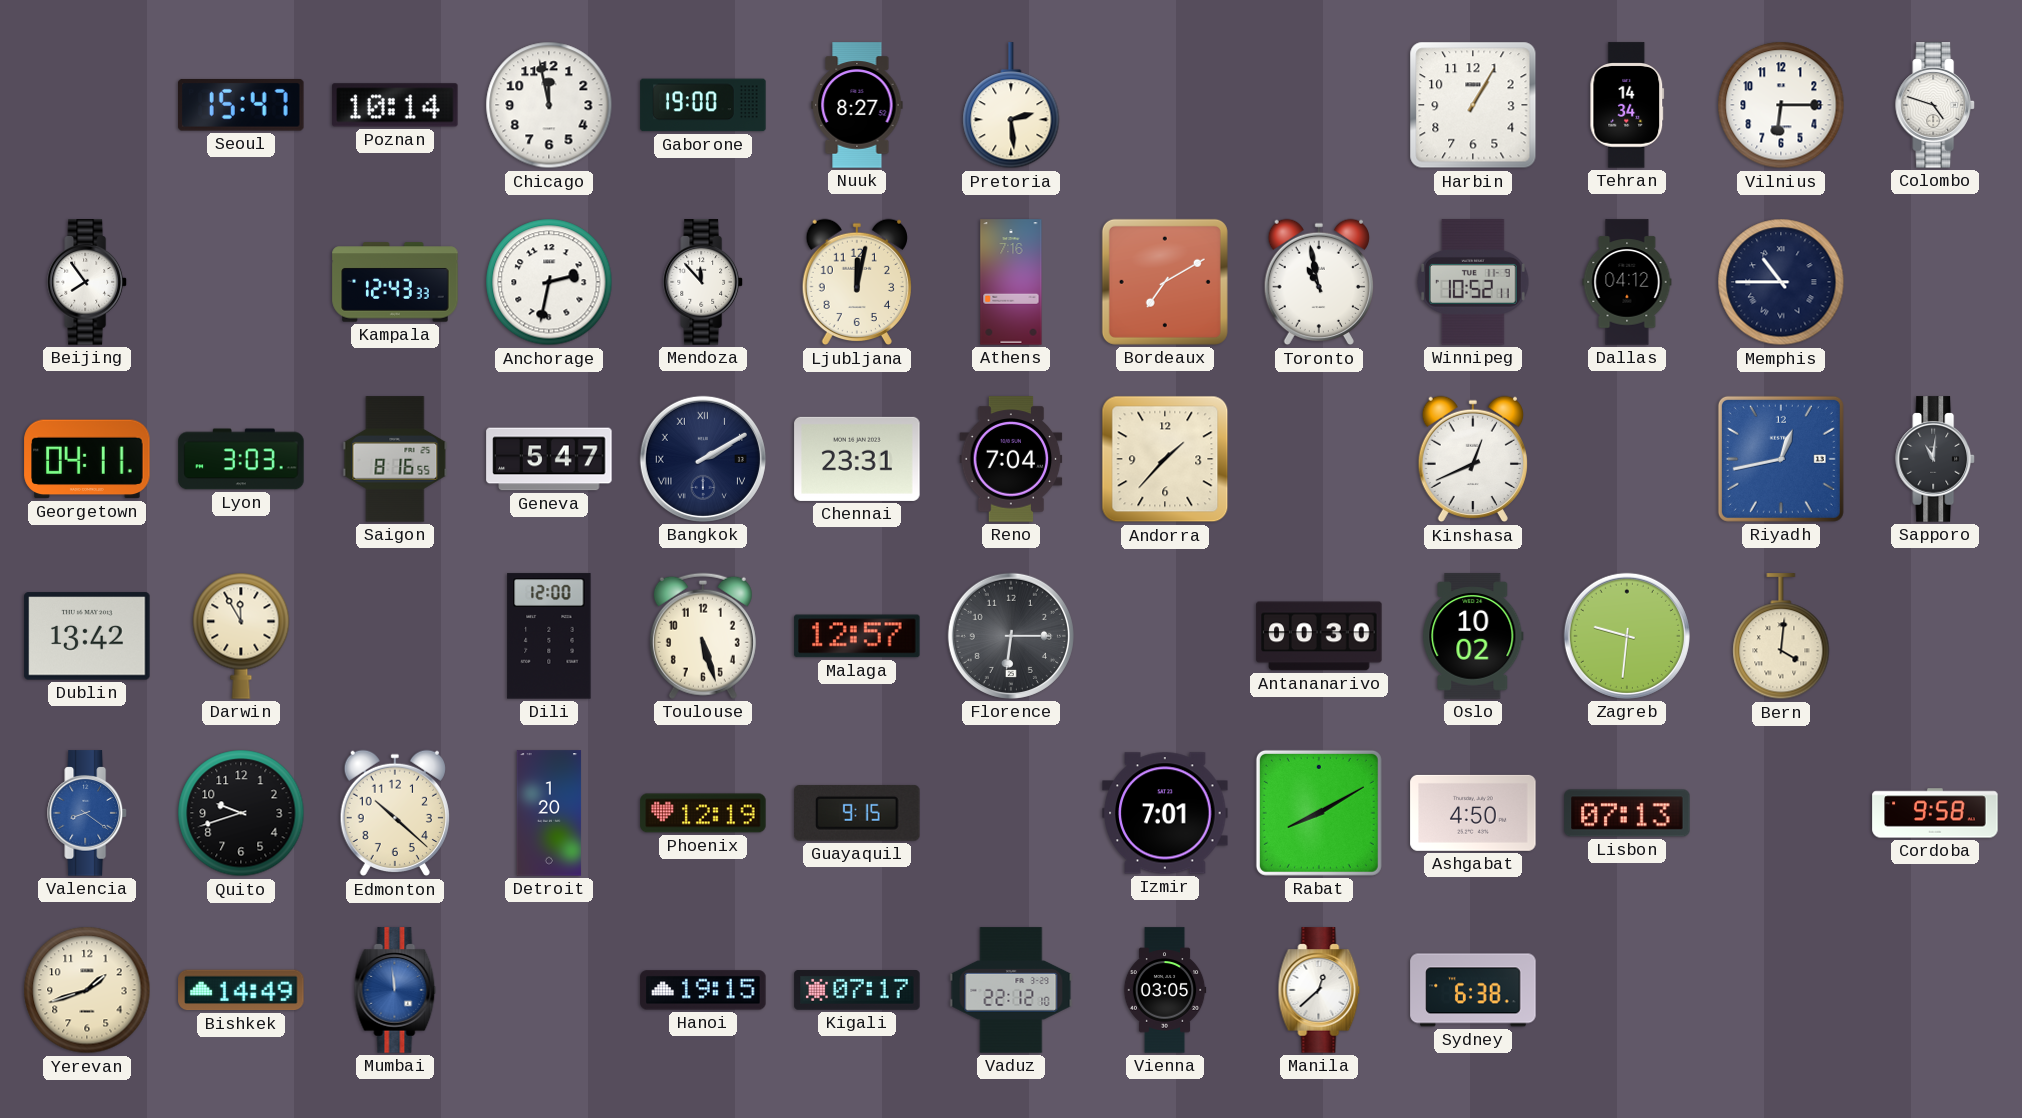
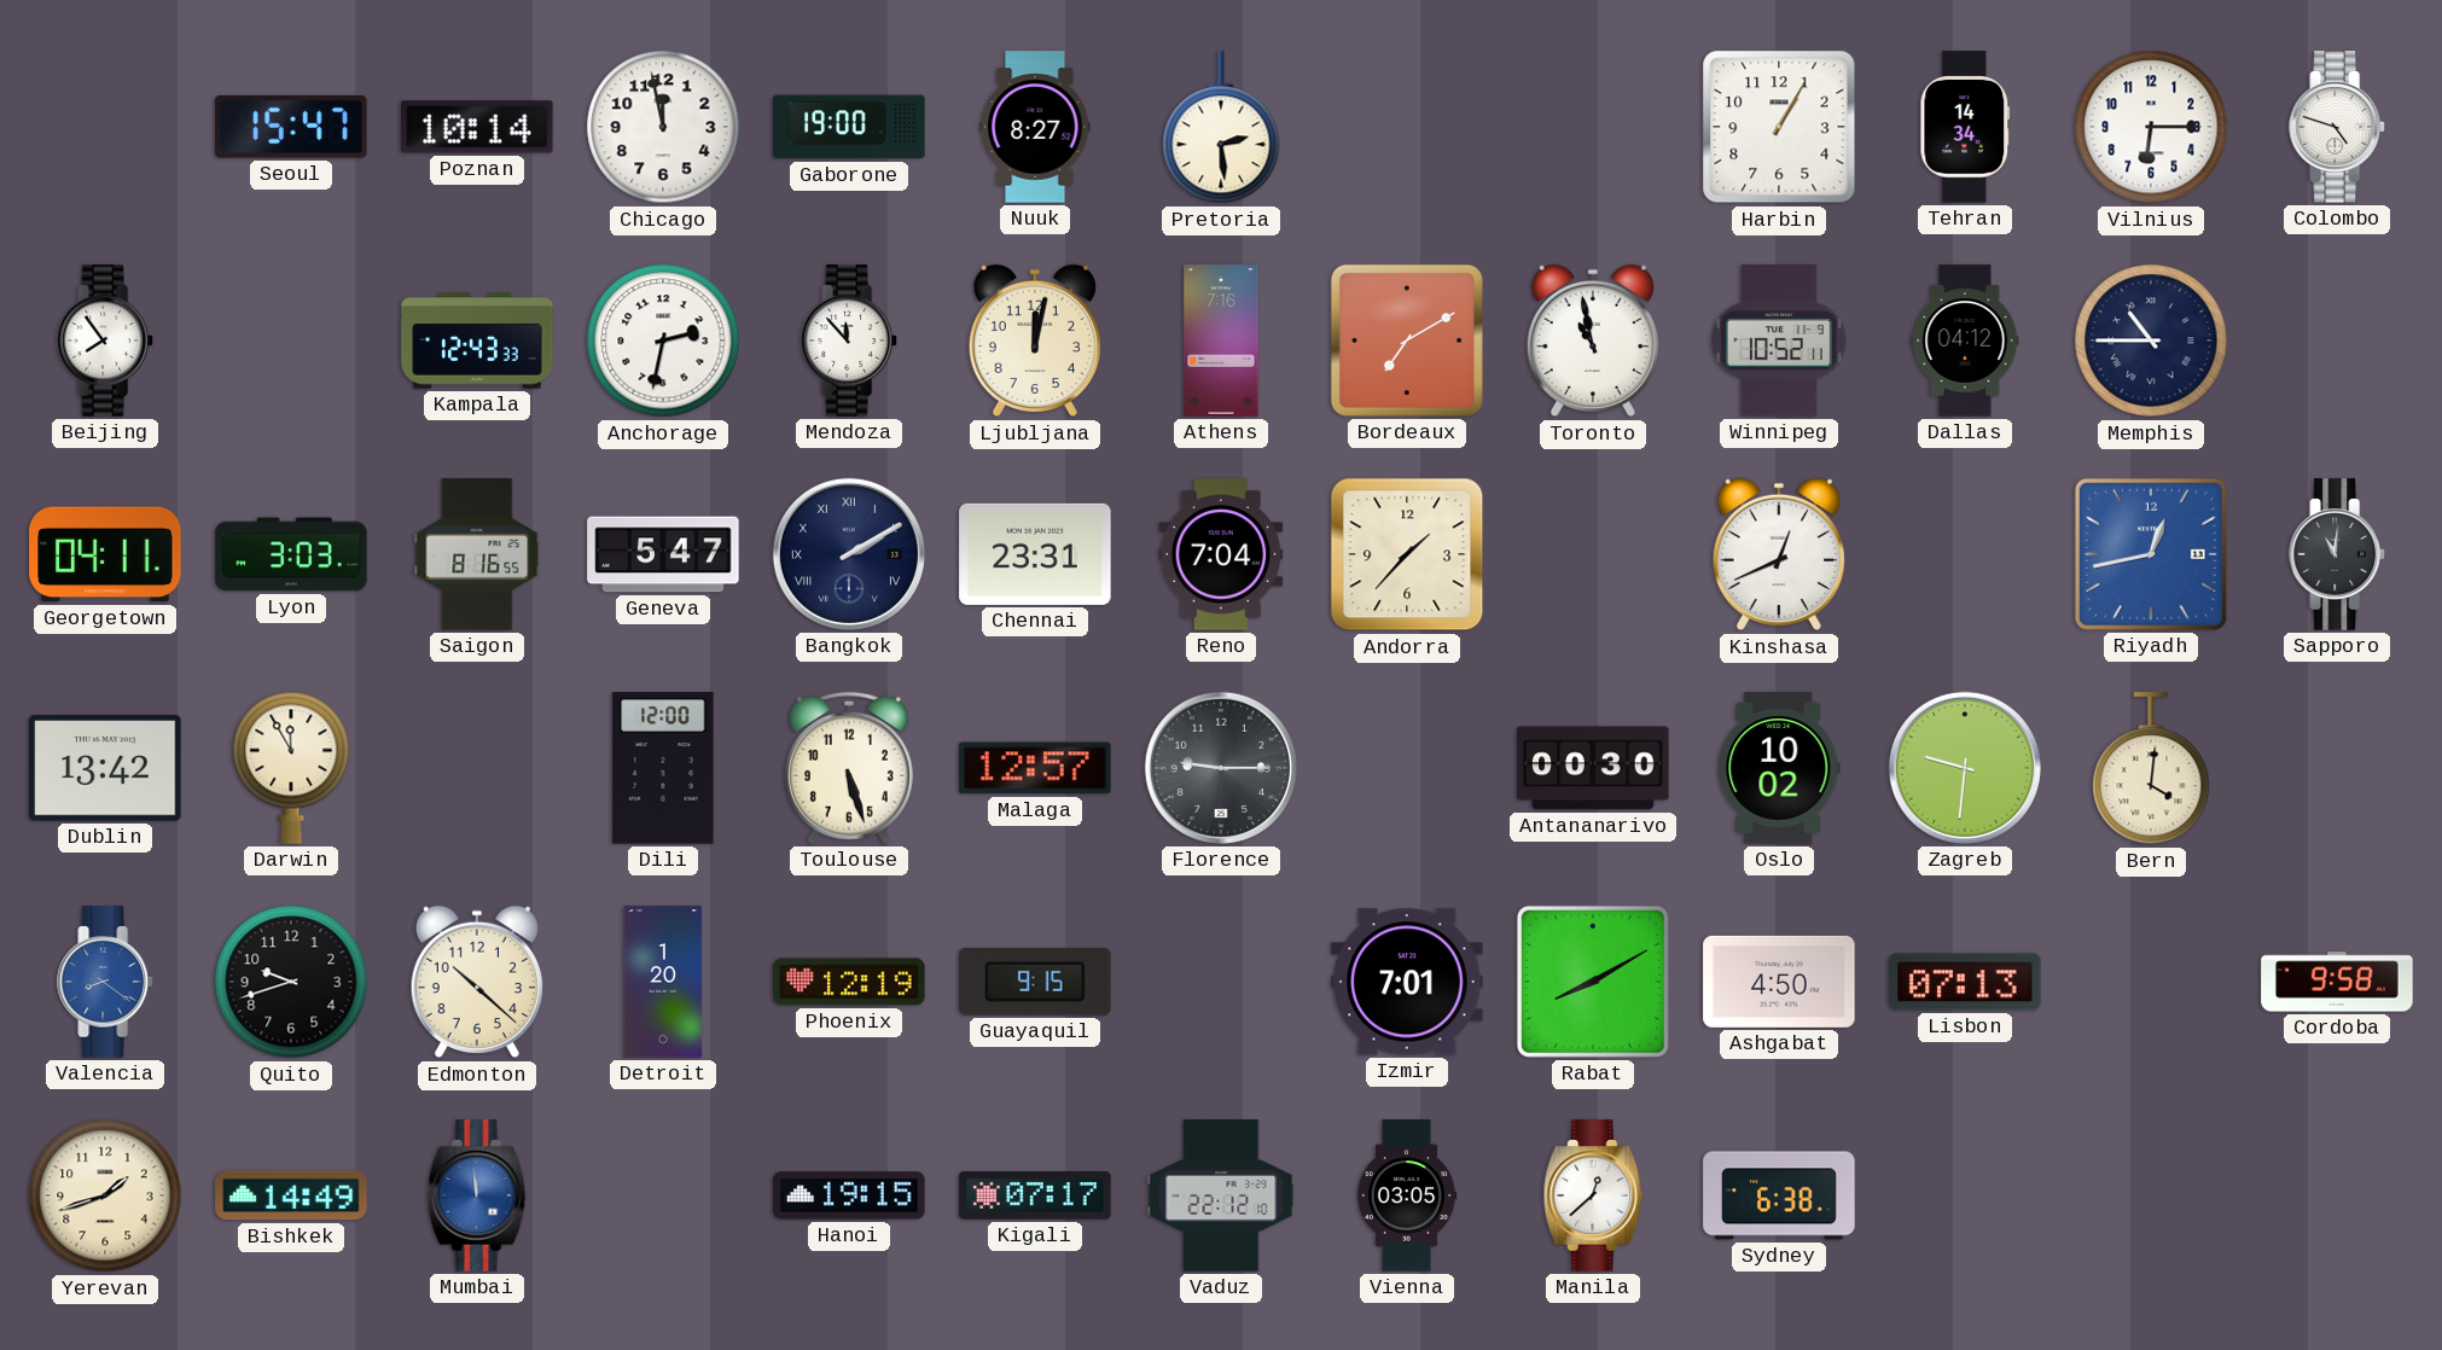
Florence: 6:15 -> 9:15 (1221, 768)
